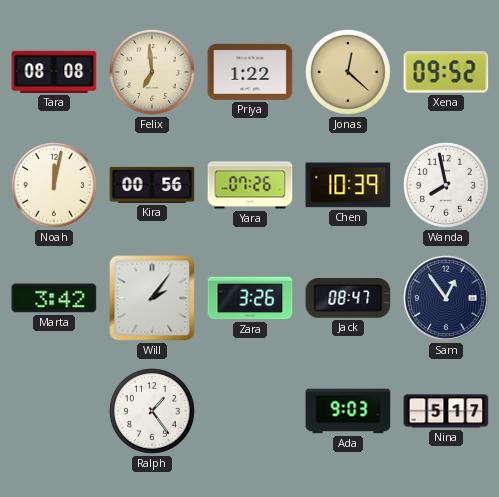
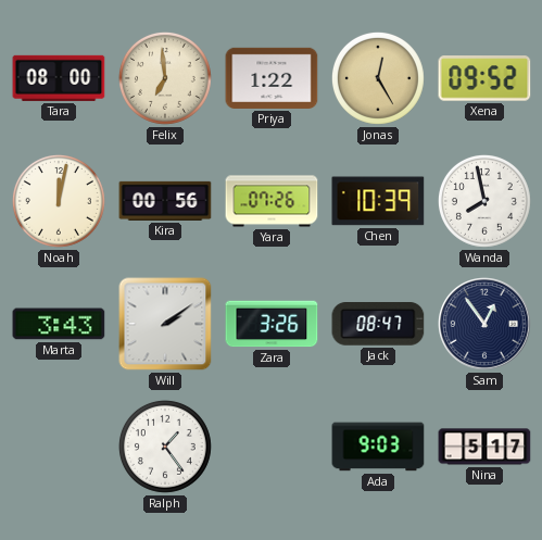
Tara: 08:08 -> 08:00 (59, 78)
Jonas: 12:22 -> 12:25 (378, 78)
Marta: 3:42 -> 3:43 (59, 324)
Will: 2:06 -> 2:09 (165, 324)
